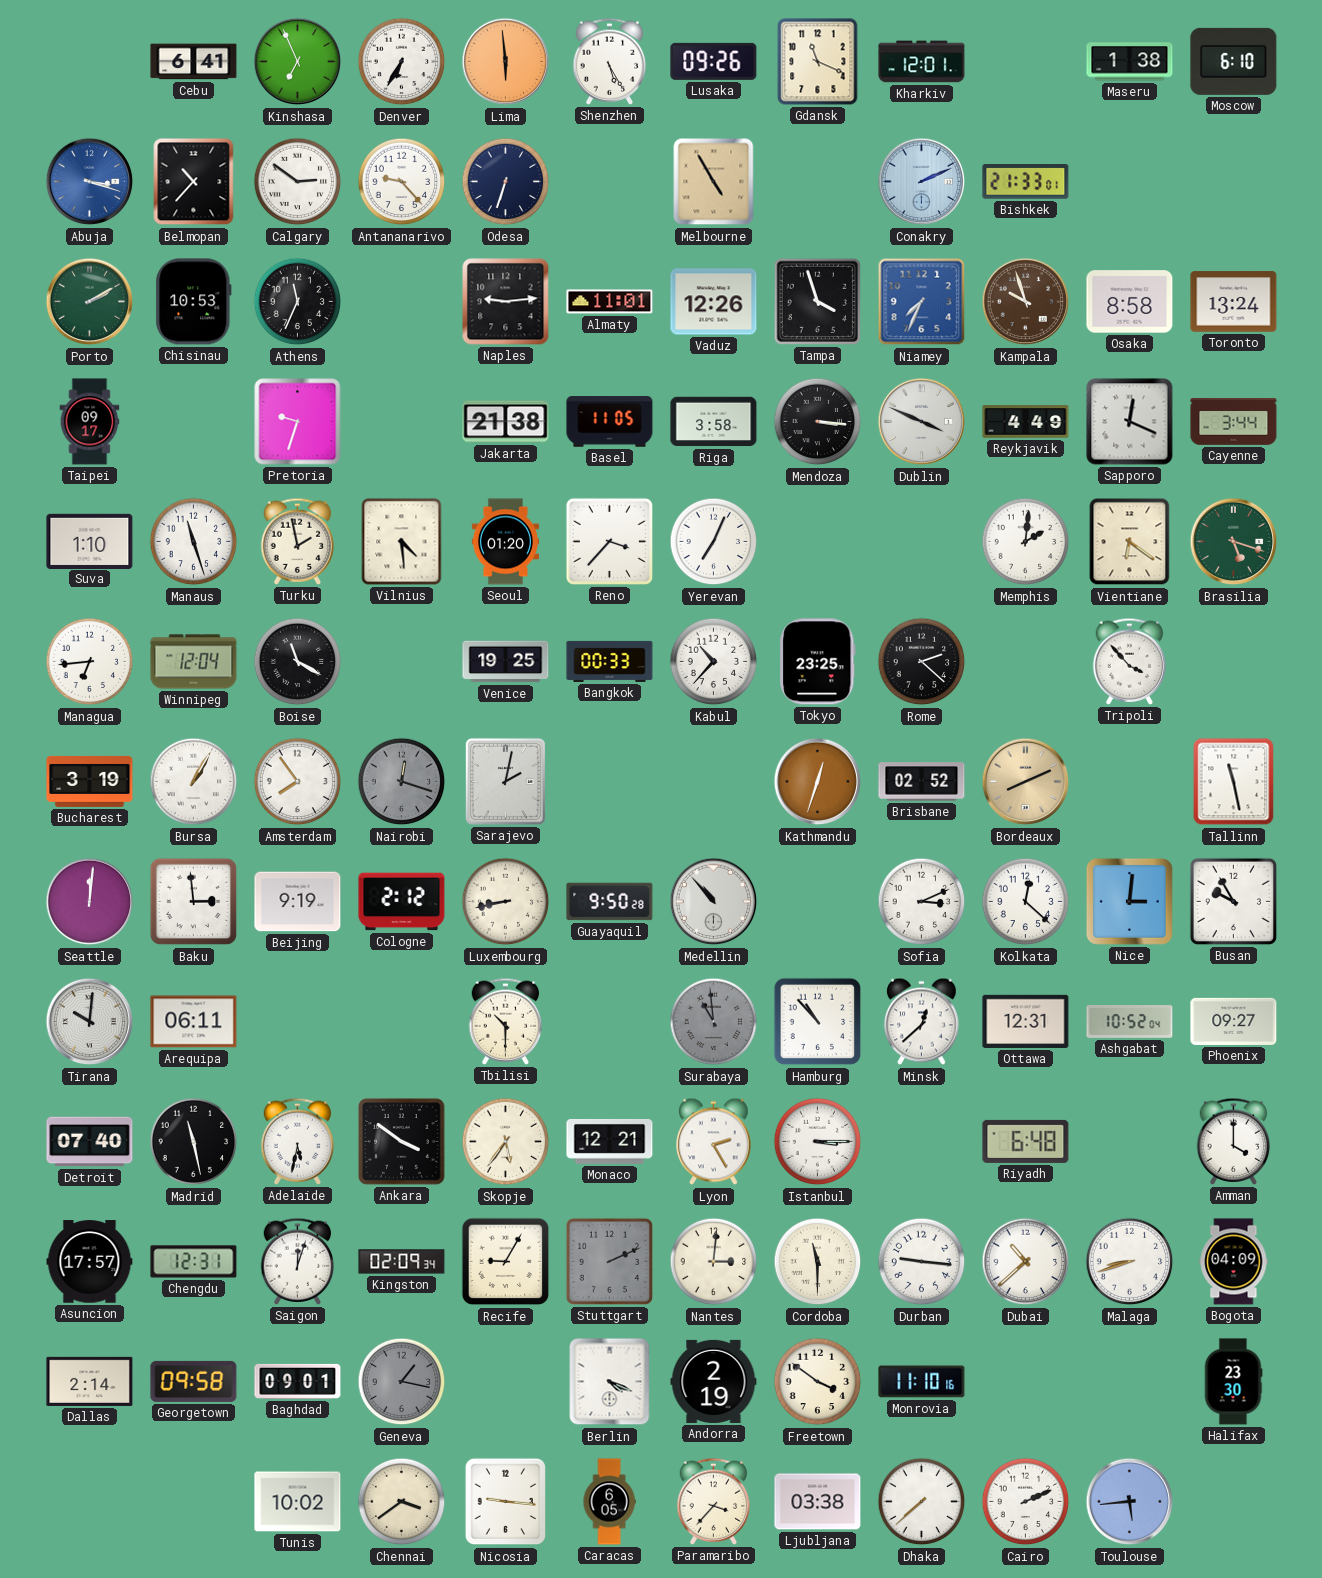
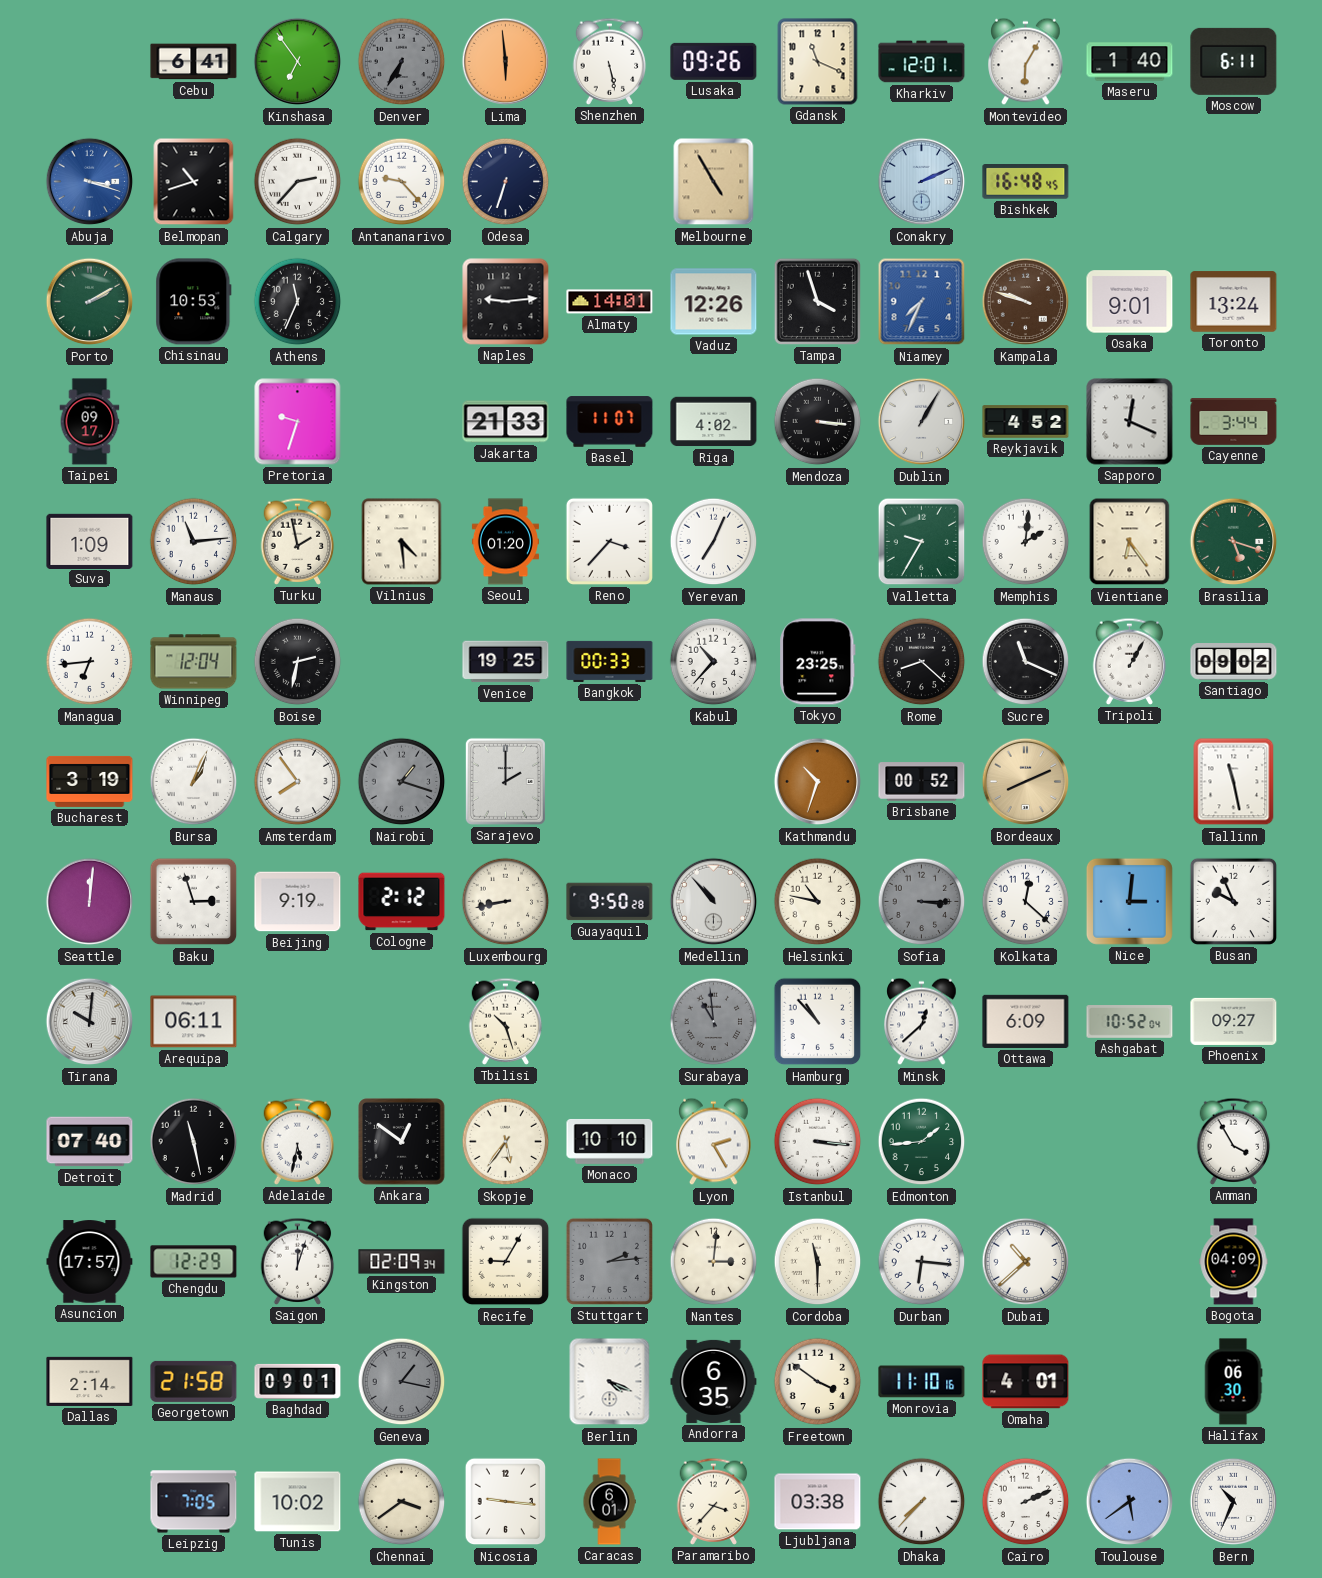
Kinshasa: 6:56 -> 6:54 (298, 62)
Denver dial: white -> grey (402, 62)
Shenzhen: 5:25 -> 5:28 (610, 61)
Montevideo: none -> 6:05 (1026, 62)
Maseru: 1:38 -> 1:40 (1130, 62)
Moscow: 6:10 -> 6:11 (1234, 61)
Belmopan: 10:37 -> 10:42 (194, 182)
Calgary: 2:51 -> 2:37 (298, 182)
Bishkek: 21:33 -> 16:48 (1026, 182)
Almaty: 11:01 -> 14:01 (610, 302)
Kampala: 9:57 -> 9:48 (1026, 302)
Osaka: 8:58 -> 9:01 (1130, 302)
Jakarta: 21:38 -> 21:33 (506, 422)
Basel: 11:05 -> 11:07 (610, 422)
Riga: 3:58 -> 4:02 (714, 422)
Dublin: 3:49 -> 1:05 (922, 422)
Reykjavik: 4:49 -> 4:52 (1026, 422)
Suva: 1:10 -> 1:09 (90, 541)
Manaus: 11:27 -> 11:14 (194, 542)
Valletta: none -> 9:35 (922, 542)
Vientiane: 6:21 -> 6:24 (1130, 542)
Boise: 11:20 -> 2:32 (298, 662)
Rome: 2:22 -> 8:22 (922, 662)
Sucre: none -> 11:19 (1026, 662)
Tripoli: 3:53 -> 1:05 (1130, 661)
Santiago: none -> 09:02 (1234, 662)
Bursa: 1:05 -> 1:04 (194, 782)
Nairobi: 12:18 -> 1:18 (402, 782)
Sarajevo: 2:02 -> 2:00 (505, 781)
Kathmandu: 12:33 -> 10:33 (818, 782)
Brisbane: 02:52 -> 00:52 (922, 782)
Baku: 2:59 -> 2:57 (194, 902)
Helsinki: none -> 10:47 (818, 902)
Sofia: 3:11 -> 3:15 (922, 902)
Sofia dial: white -> grey (922, 902)
Busan: 9:55 -> 9:56 (1233, 901)
Tbilisi: 10:30 -> 10:27 (506, 1021)
Ottawa: 12:31 -> 6:09 (1026, 1021)
Ankara: 3:51 -> 12:51 (402, 1142)
Monaco: 12:21 -> 10:10 (610, 1141)
Istanbul: 3:15 -> 3:16 (818, 1142)
Edmonton: none -> 1:44 (922, 1142)
Riyadh: 6:48 -> none (1026, 1141)
Amman: 4:00 -> 3:55 (1234, 1141)
Chengdu: 12:31 -> 12:29 (194, 1262)
Stuttgart: 2:11 -> 2:14 (609, 1261)
Durban: 9:16 -> 6:16 (922, 1262)
Malaga: 8:42 -> none (1130, 1262)
Georgetown: 09:58 -> 21:58 (194, 1381)
Andorra: 2:19 -> 6:35 (714, 1381)
Omaha: none -> 4:01 (1026, 1382)
Halifax: 23:30 -> 06:30 (1233, 1382)
Leipzig: none -> 7:05 (194, 1502)
Caracas: 6:05 -> 6:01 (609, 1502)
Dhaka: 7:38 -> 7:37 (922, 1502)
Toulouse: 5:44 -> 5:39 (1130, 1502)
Bern: none -> 10:34 (1234, 1502)
